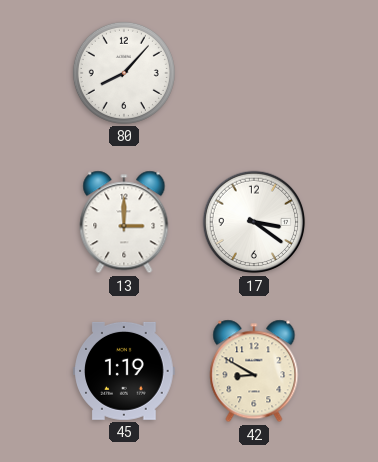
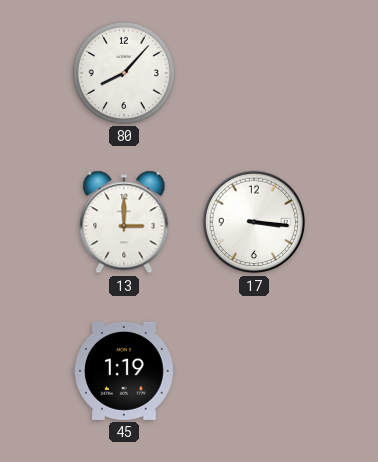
17: 3:21 -> 3:16 (254, 222)
42: 8:50 -> none (254, 371)
